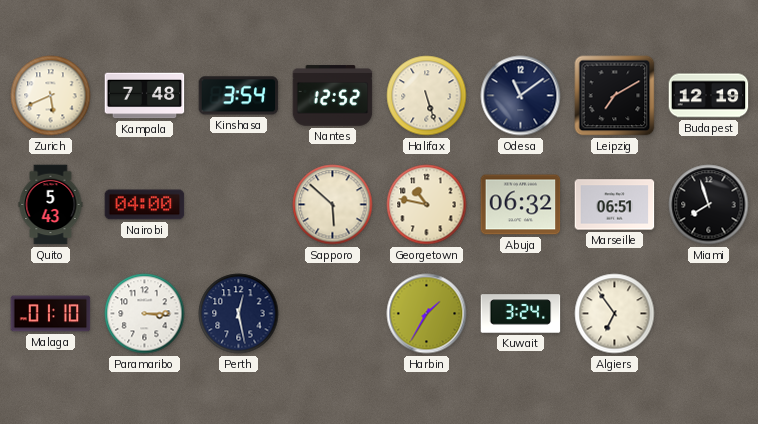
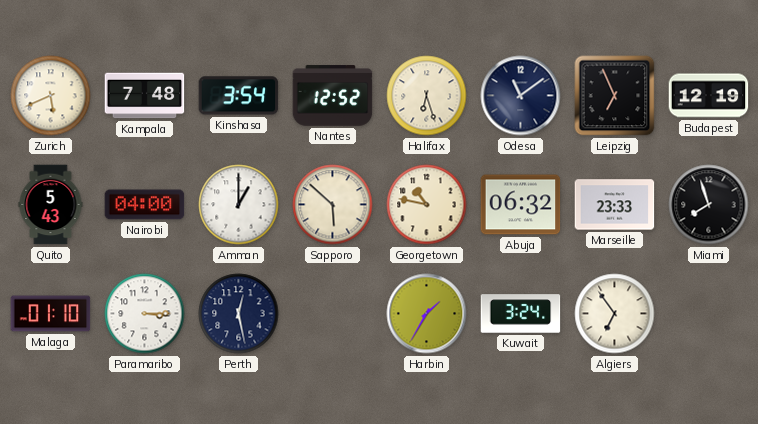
Halifax: 5:27 -> 6:27 (427, 96)
Leipzig: 7:10 -> 6:56 (615, 96)
Amman: none -> 1:00 (239, 205)
Marseille: 06:51 -> 23:33 (615, 205)
